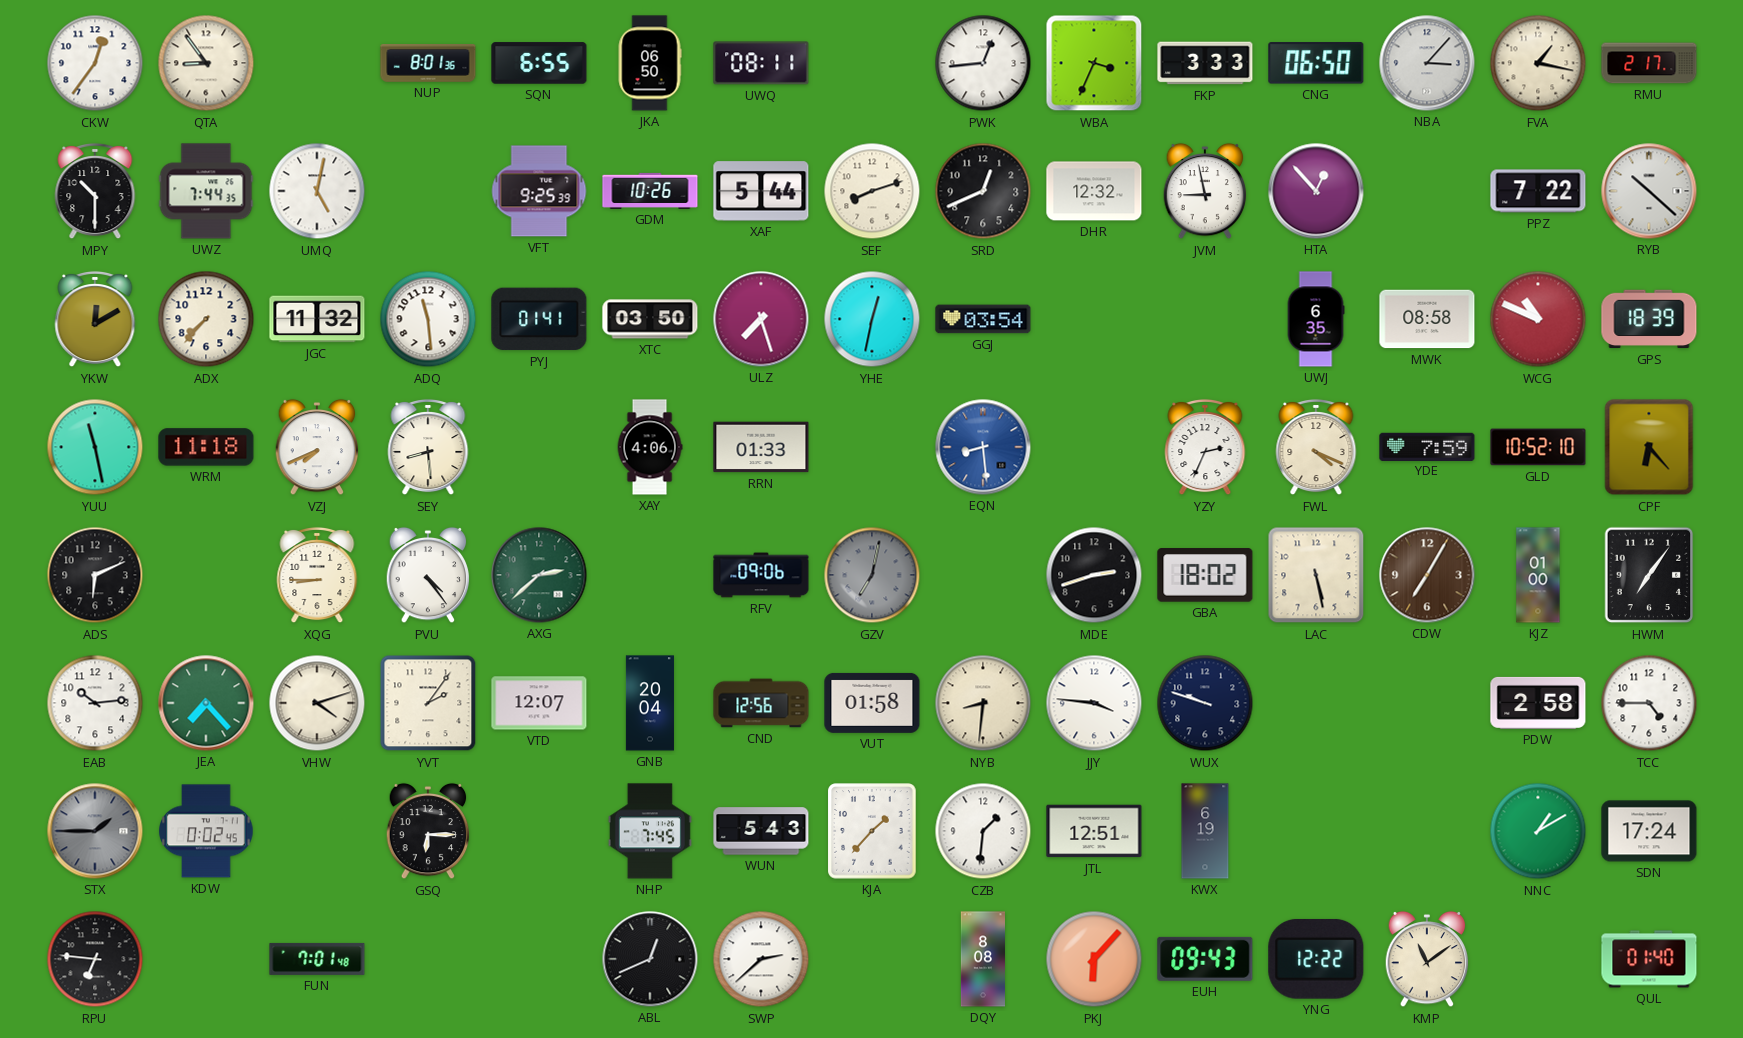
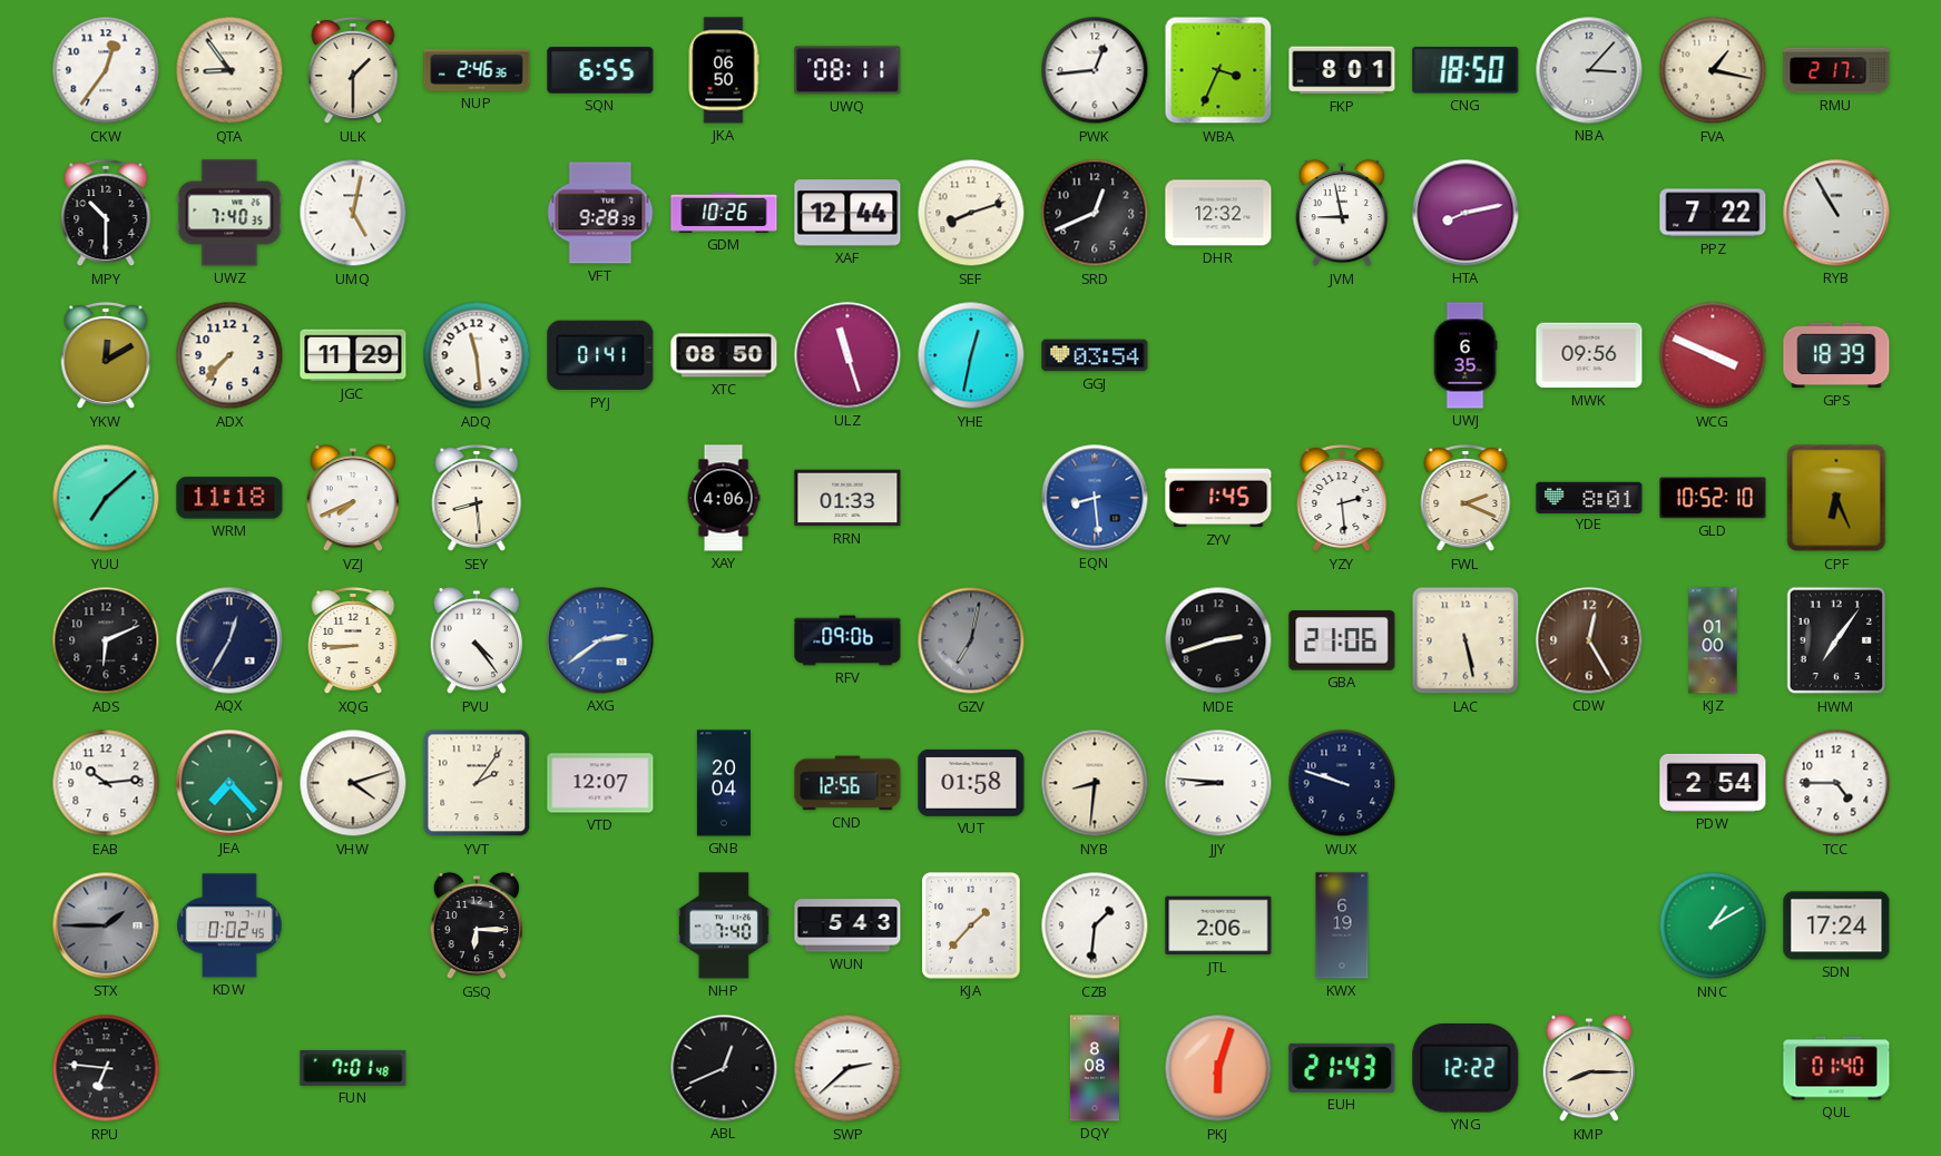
ULK: none -> 1:30 (353, 70)
NUP: 8:01 -> 2:46 (477, 71)
FKP: 3:33 -> 8:01 (1342, 70)
CNG: 06:50 -> 18:50 (1465, 70)
UWZ: 7:44 -> 7:40 (229, 213)
VFT: 9:25 -> 9:28 (600, 213)
XAF: 5:44 -> 12:44 (847, 213)
HTA: 12:53 -> 8:13 (1465, 213)
RYB: 10:22 -> 10:55 (1836, 213)
JGC: 11:32 -> 11:29 (353, 355)
XTC: 03:50 -> 08:50 (724, 355)
ULZ: 7:27 -> 11:27 (847, 355)
MWK: 08:58 -> 09:56 (1589, 355)
WCG: 10:49 -> 3:49 (1713, 355)
YUU: 11:28 -> 7:08 (106, 498)
ZYV: none -> 1:45 (1218, 498)
YZY: 2:34 -> 2:29 (1342, 498)
FWL: 4:19 -> 2:19 (1465, 498)
YDE: 7:59 -> 8:01 (1589, 497)
CPF: 6:23 -> 6:26 (1836, 498)
AQX: none -> 12:35 (229, 640)
AXG: 2:38 -> 2:39 (600, 640)
AXG dial: green -> blue (600, 640)
GBA: 18:02 -> 21:06 (1342, 640)
CDW: 7:05 -> 12:25 (1589, 640)
JJY: 3:46 -> 8:46 (1218, 783)
PDW: 2:58 -> 2:54 (1713, 783)
NHP: 7:45 -> 7:40 (724, 925)
JTL: 12:51 -> 2:06 (1218, 925)
PKJ: 6:07 -> 6:03 (1218, 1068)
EUH: 09:43 -> 21:43 (1342, 1068)
KMP: 11:09 -> 8:15 (1589, 1068)
